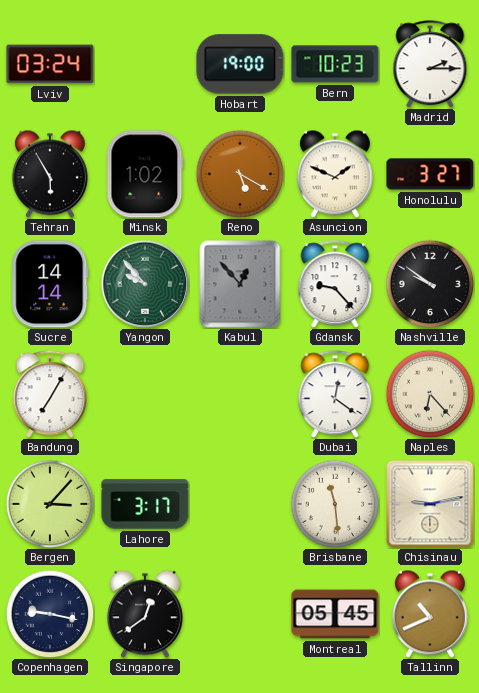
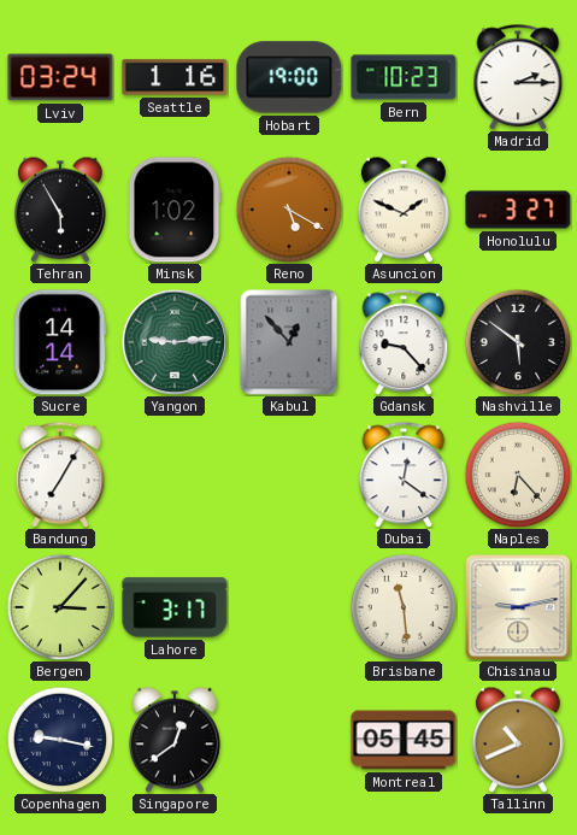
Seattle: none -> 1:16 (175, 77)
Yangon: 9:53 -> 9:14 (175, 342)
Nashville: 9:51 -> 5:51 (518, 342)
